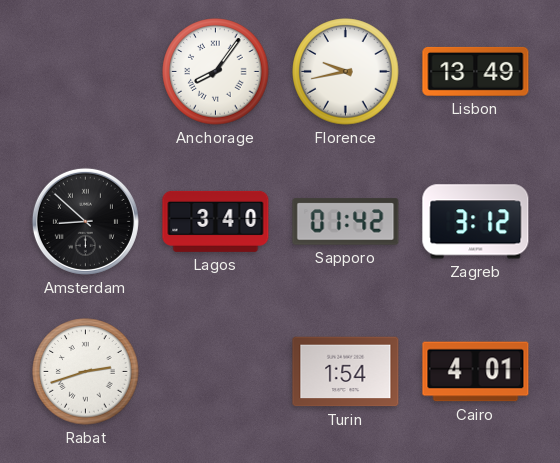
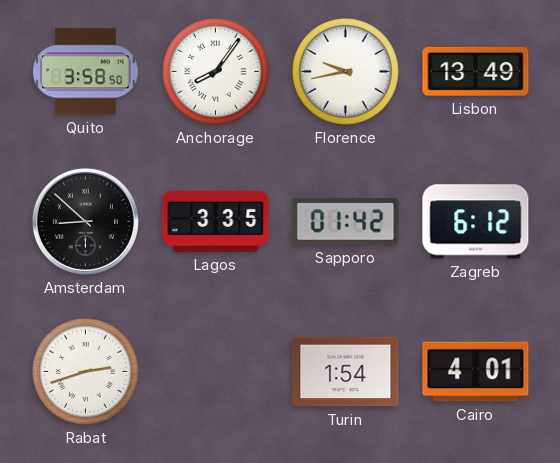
Quito: none -> 3:58 (86, 72)
Lagos: 3:40 -> 3:35 (216, 221)
Zagreb: 3:12 -> 6:12 (476, 222)
